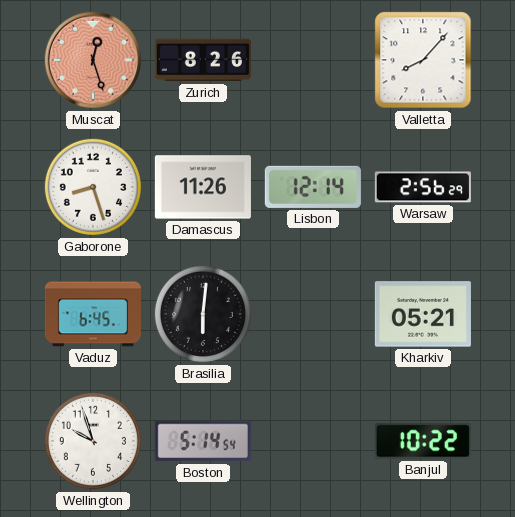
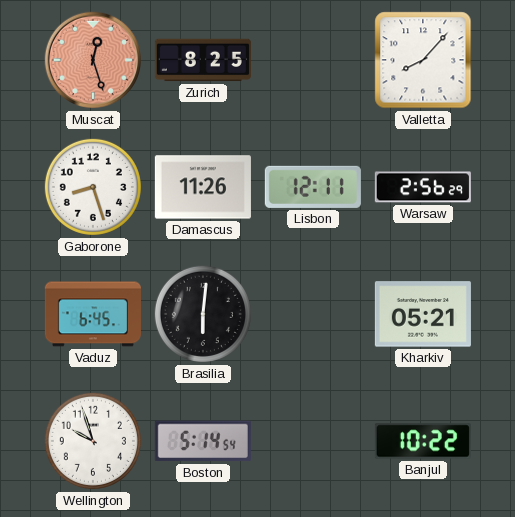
Zurich: 8:26 -> 8:25 (203, 60)
Lisbon: 12:14 -> 12:11 (313, 187)
